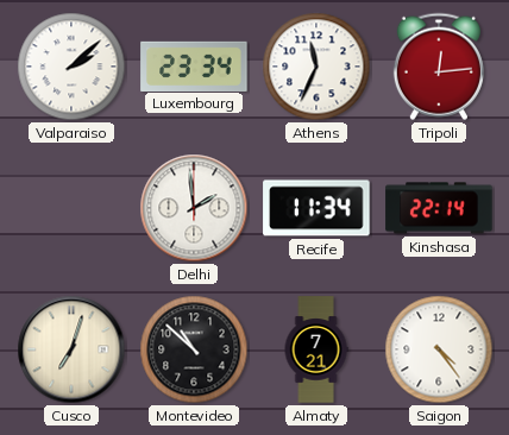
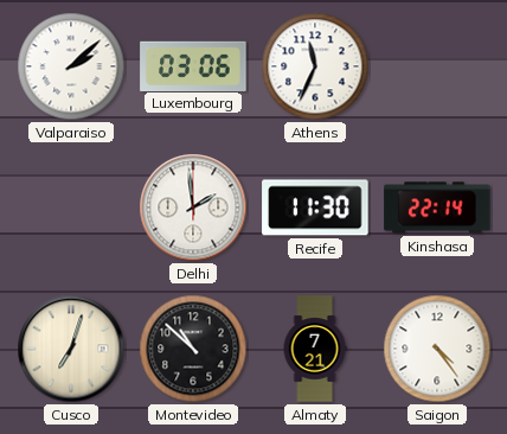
Luxembourg: 23:34 -> 03:06 (193, 65)
Tripoli: 12:14 -> none (439, 67)
Recife: 11:34 -> 11:30 (315, 208)
